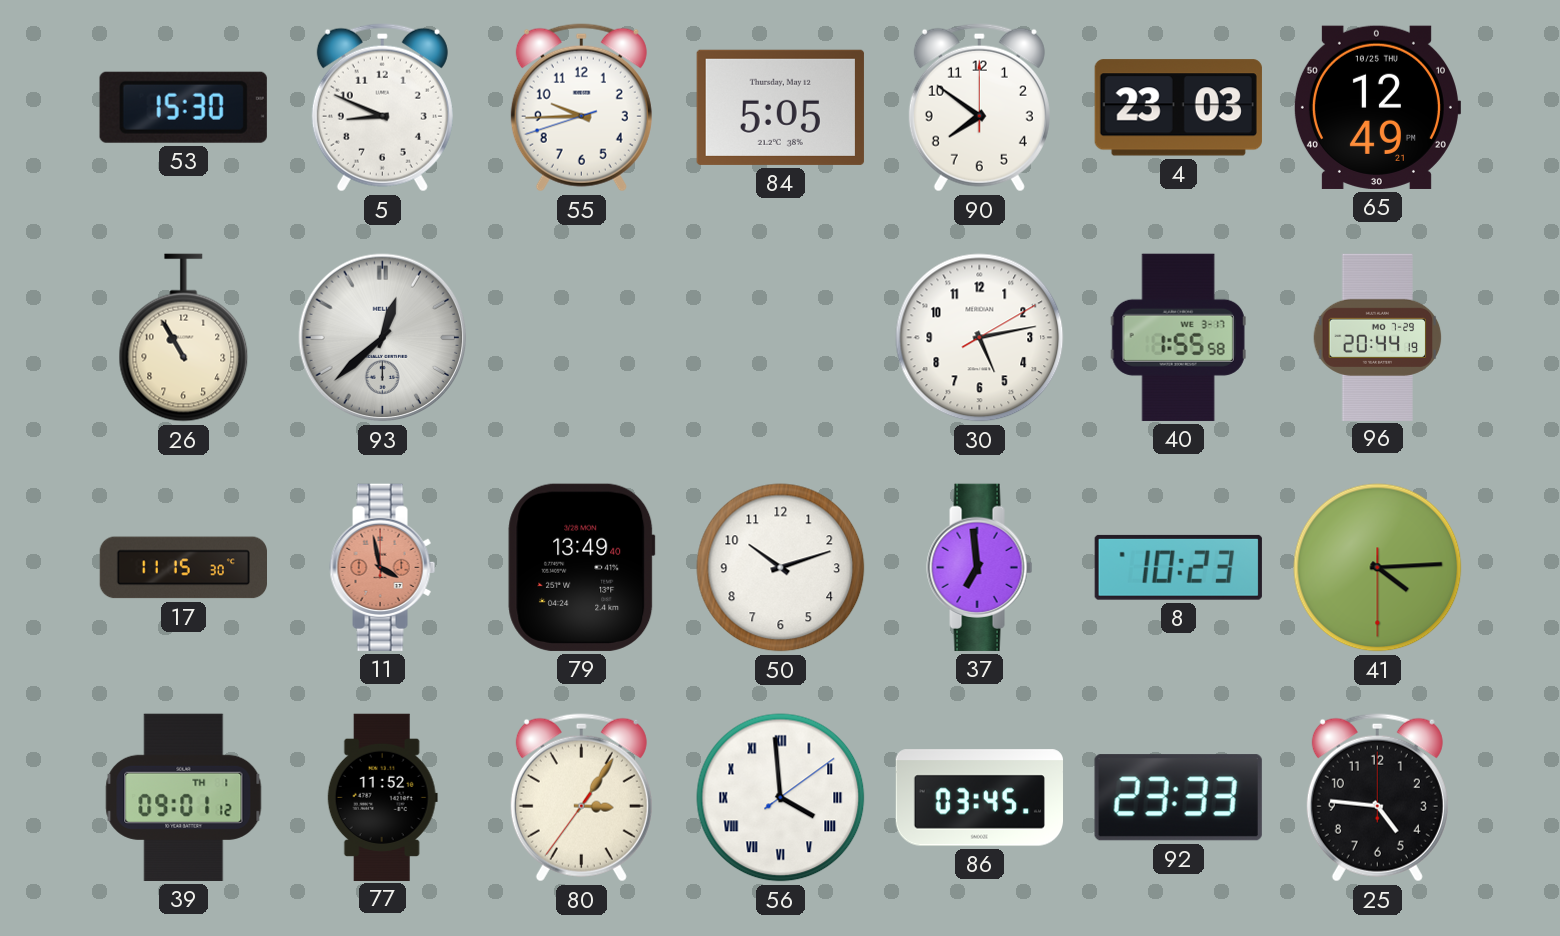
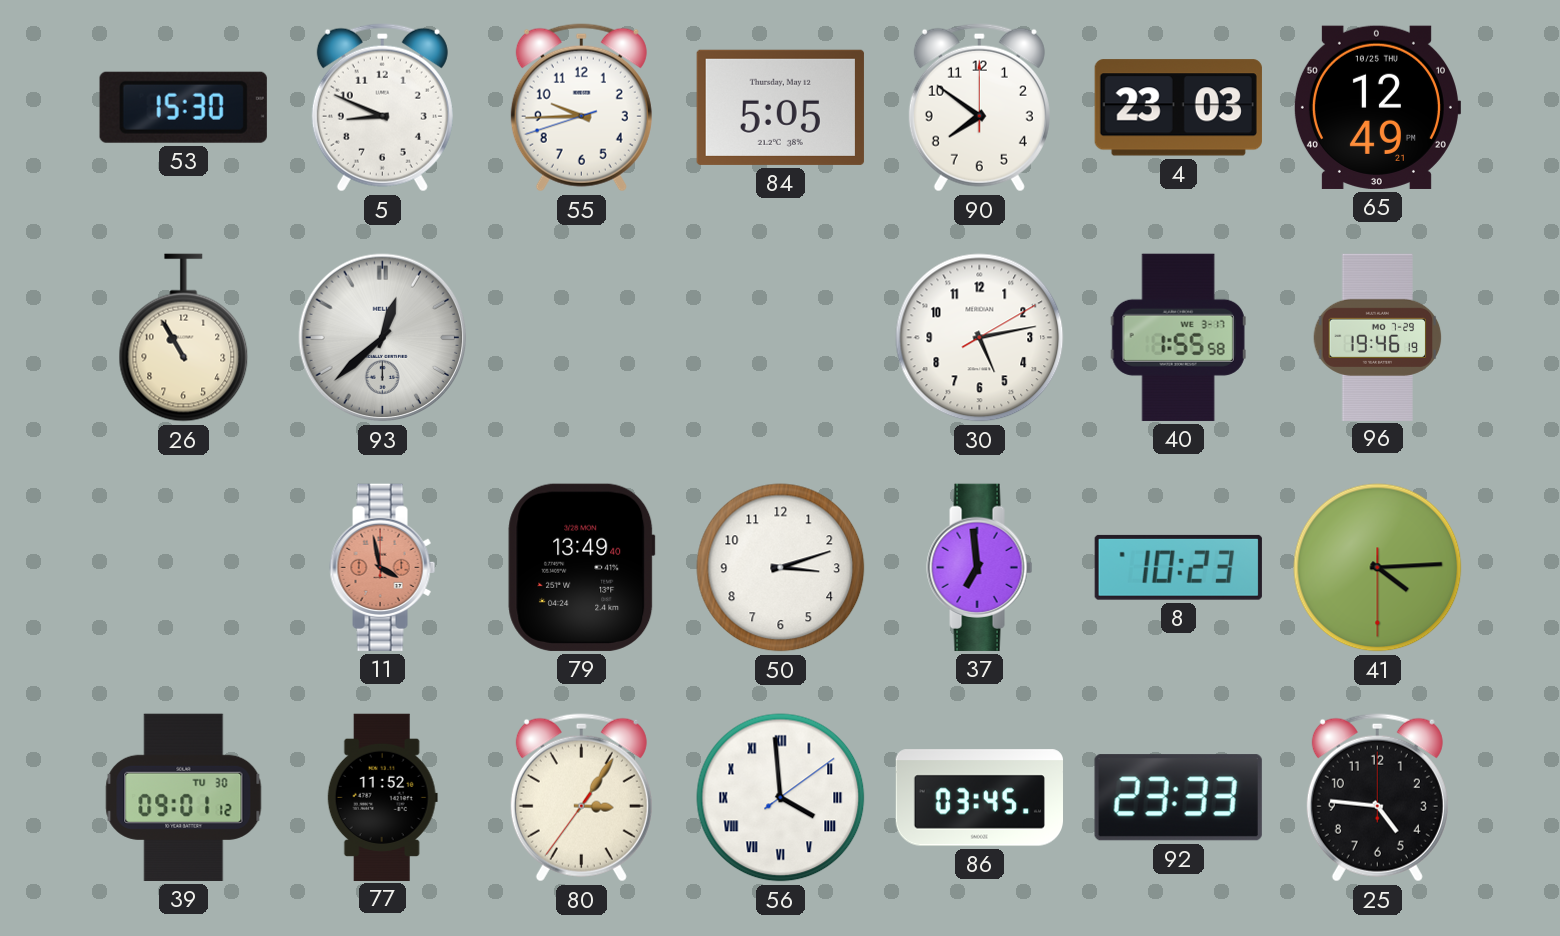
96: 20:44 -> 19:46 (1378, 337)
17: 11:15 -> none (183, 568)
50: 10:12 -> 3:12 (781, 568)
39 date: TH 1 -> TU 30 (184, 797)
